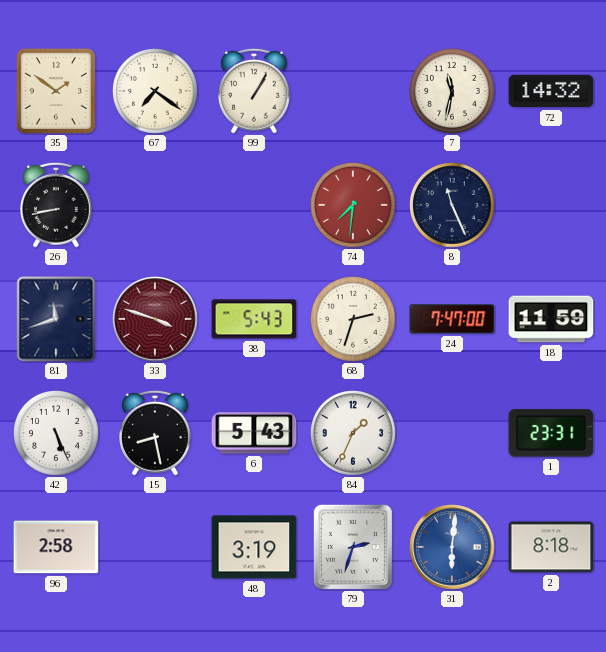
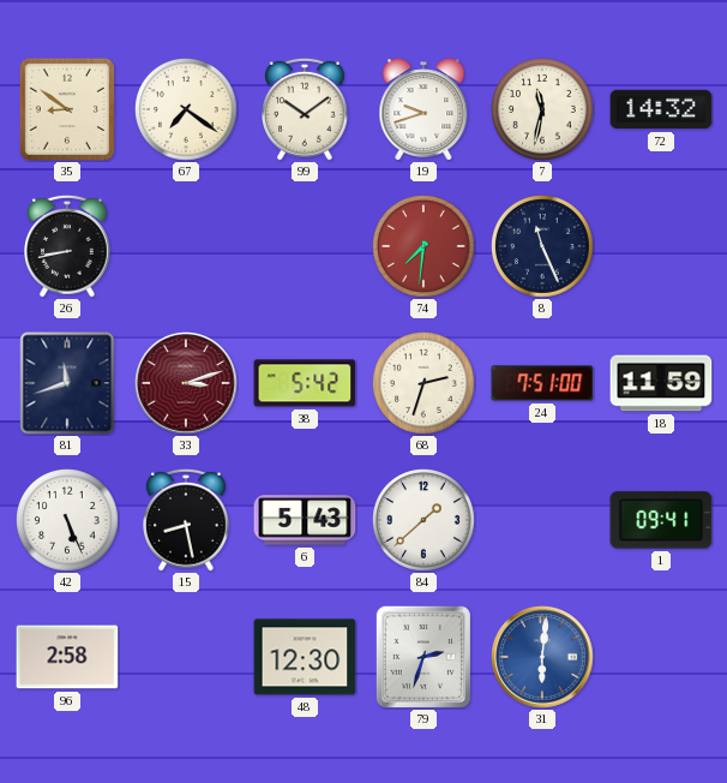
35: 1:51 -> 8:51 (67, 109)
99: 1:05 -> 10:09 (306, 109)
19: none -> 9:42 (423, 109)
33: 3:48 -> 3:12 (186, 383)
38: 5:43 -> 5:42 (305, 383)
24: 7:47 -> 7:51 (542, 383)
84: 1:34 -> 1:38 (425, 521)
1: 23:31 -> 09:41 (661, 520)
48: 3:19 -> 12:30 (305, 657)
2: 8:18 -> none (551, 547)
